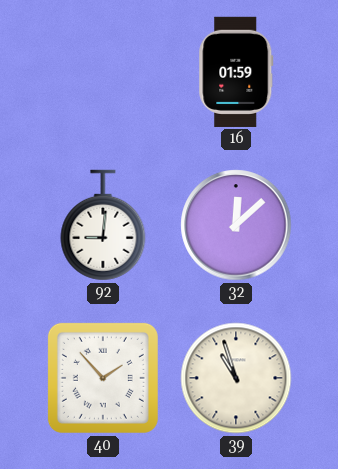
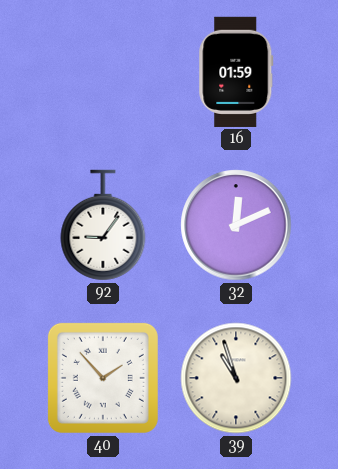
92: 9:01 -> 9:06 (103, 225)
32: 12:08 -> 12:11 (236, 225)
